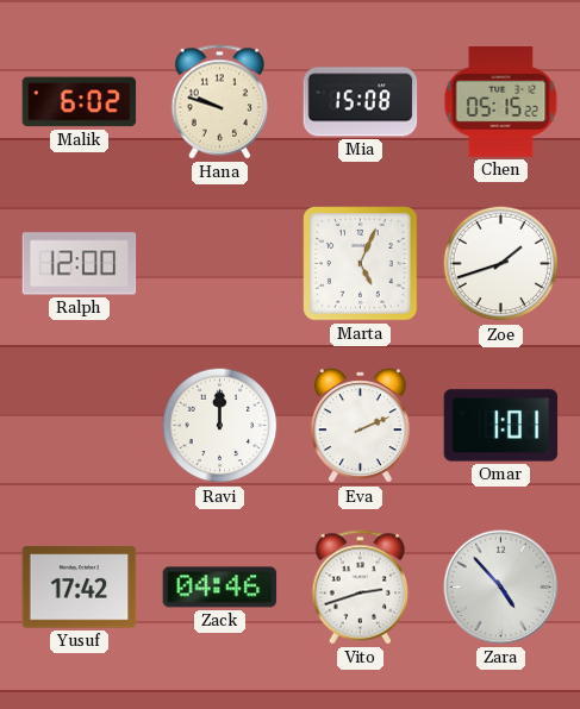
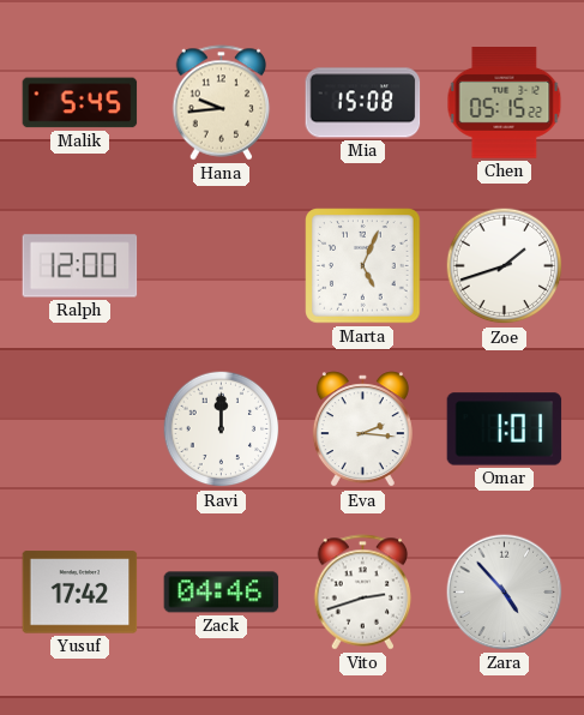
Malik: 6:02 -> 5:45 (80, 103)
Hana: 9:48 -> 9:44 (222, 103)
Eva: 2:11 -> 2:16 (362, 429)
